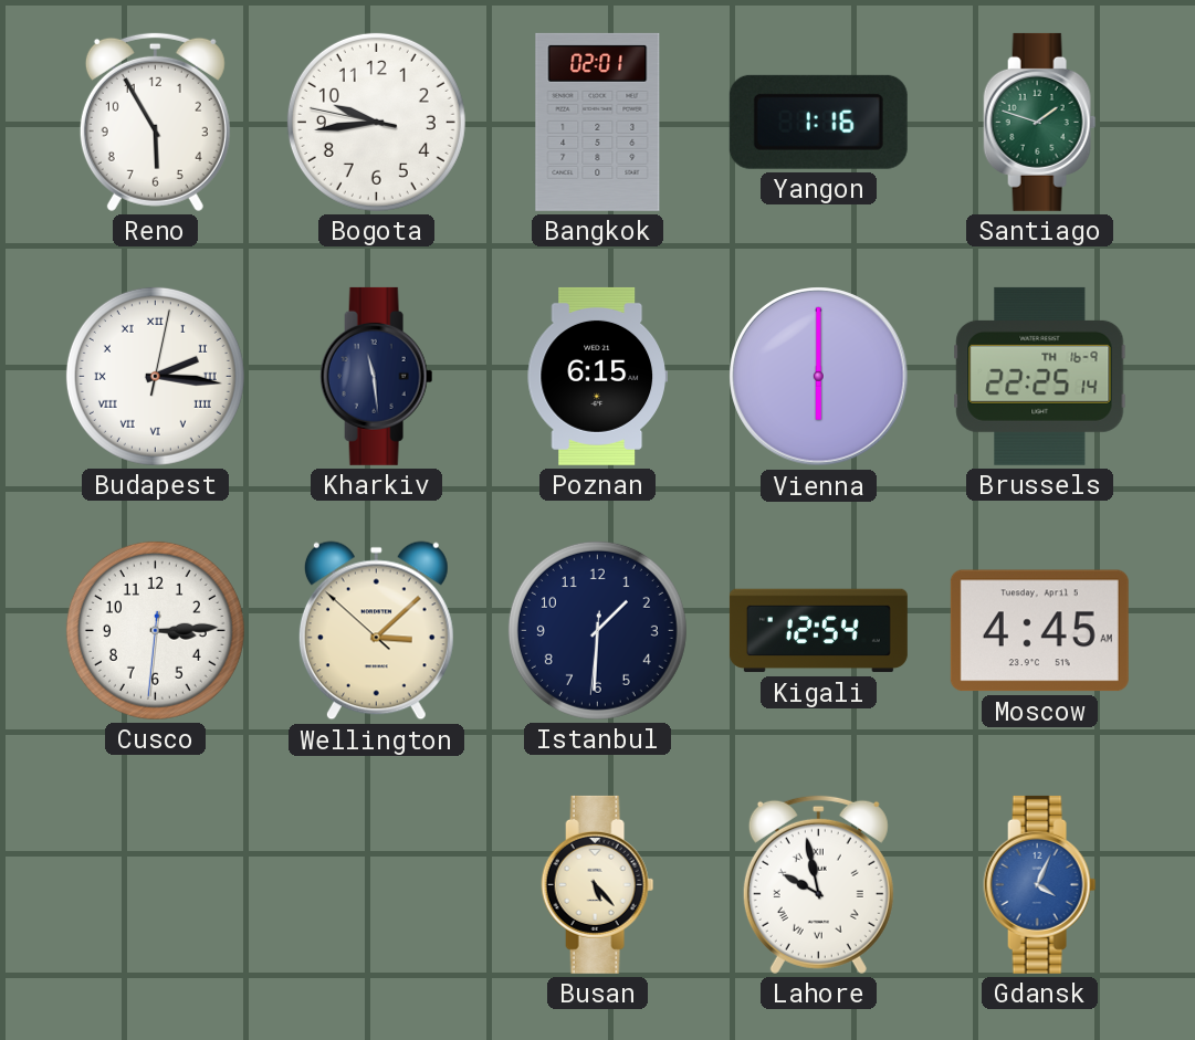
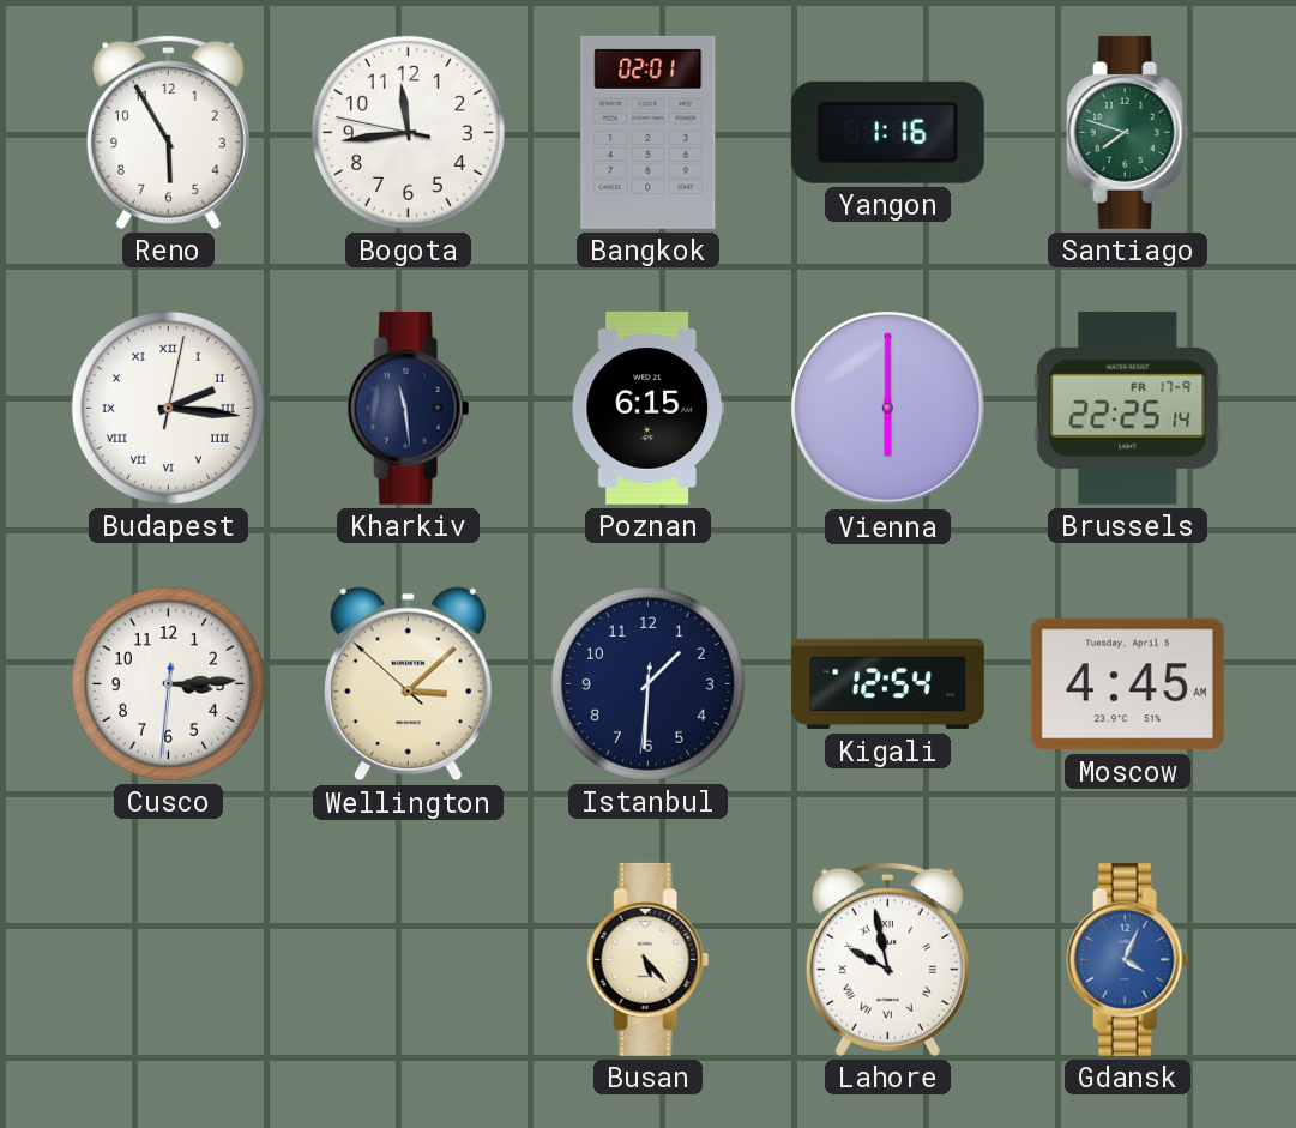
Bogota: 9:43 -> 11:43 (408, 132)
Santiago: 1:48 -> 7:48 (1128, 132)
Brussels date: TH 16-9 -> FR 17-9 (1128, 408)
